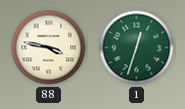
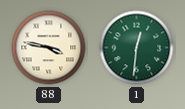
1: 12:33 -> 12:31 (137, 48)
